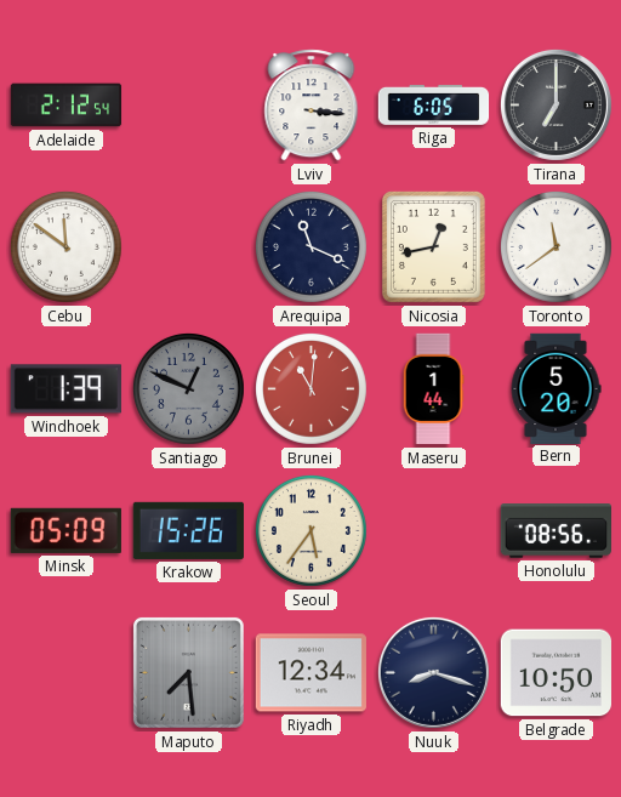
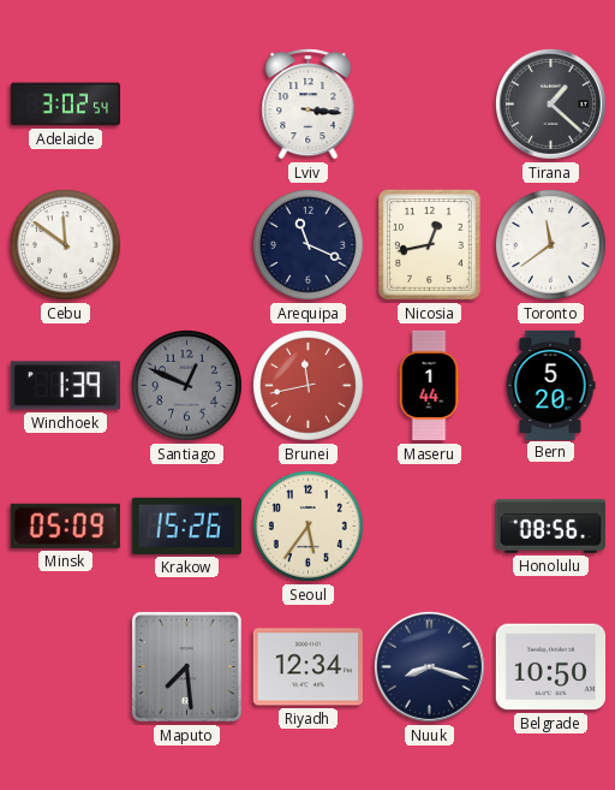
Adelaide: 2:12 -> 3:02 (66, 105)
Riga: 6:05 -> none (434, 104)
Tirana: 7:00 -> 1:22 (550, 103)
Brunei: 11:01 -> 11:43 (307, 385)
